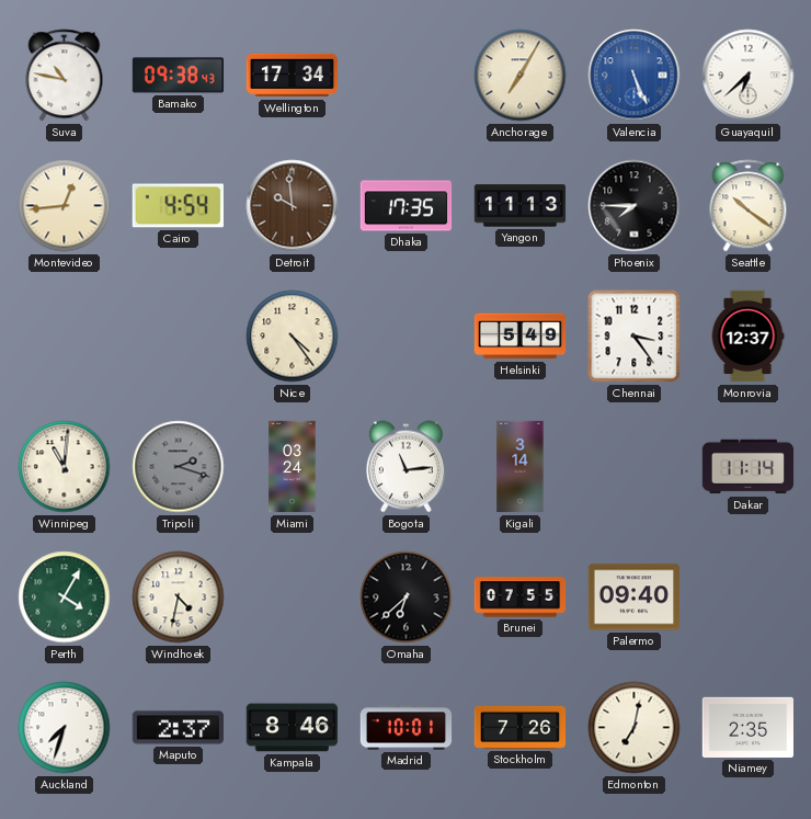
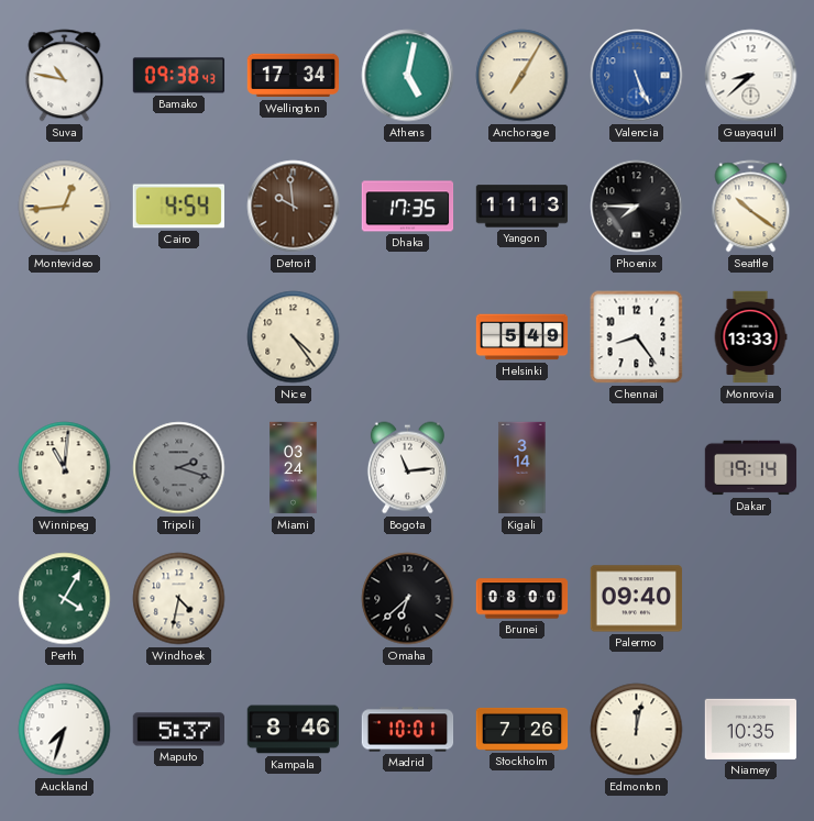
Athens: none -> 5:02 (408, 76)
Guayaquil: 6:38 -> 8:38 (751, 76)
Chennai: 3:24 -> 8:24 (637, 337)
Monrovia: 12:37 -> 13:33 (750, 337)
Dakar: 11:14 -> 19:14 (751, 468)
Brunei: 07:55 -> 08:00 (522, 599)
Maputo: 2:37 -> 5:37 (178, 730)
Edmonton: 7:02 -> 12:02 (637, 730)
Niamey: 2:35 -> 10:35 (751, 729)
